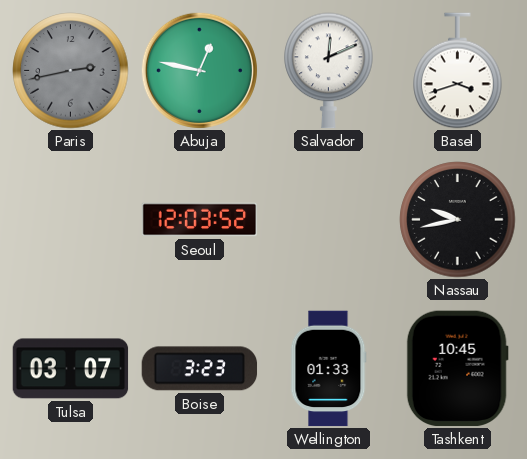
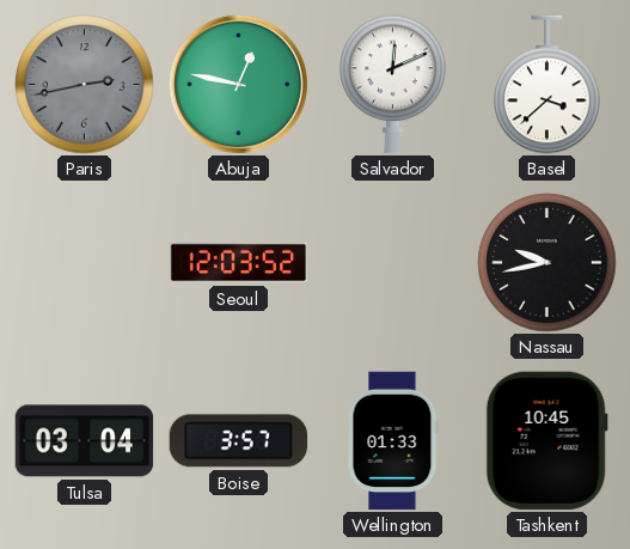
Basel: 3:42 -> 3:38 (548, 85)
Tulsa: 03:07 -> 03:04 (85, 441)
Boise: 3:23 -> 3:57 (239, 441)
